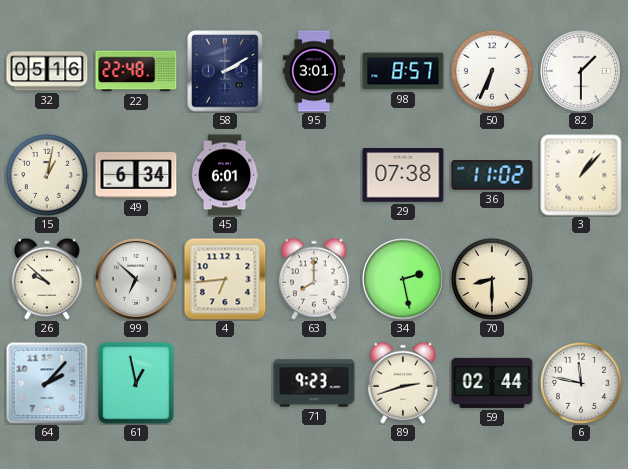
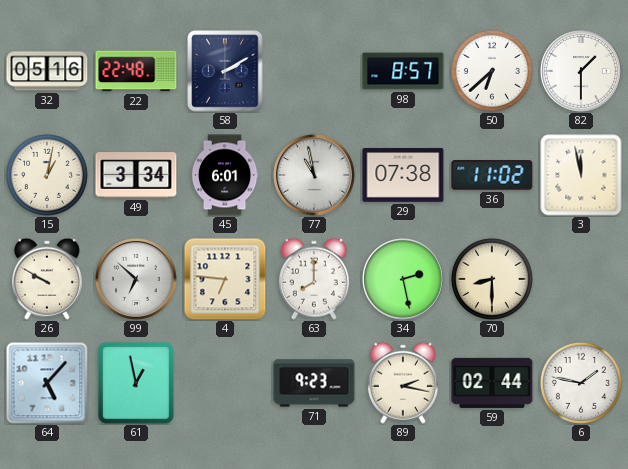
95: 3:01 -> none (314, 71)
50: 6:34 -> 6:38 (492, 71)
49: 6:34 -> 3:34 (136, 175)
77: none -> 10:58 (314, 175)
3: 1:07 -> 11:58 (581, 175)
26: 9:52 -> 9:50 (47, 279)
4: 6:44 -> 6:46 (225, 279)
64: 2:07 -> 5:07 (47, 383)
89: 2:42 -> 2:17 (403, 383)
6: 11:47 -> 1:47 (581, 383)
